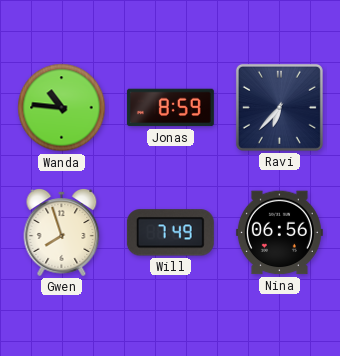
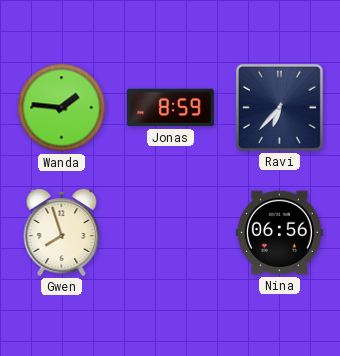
Wanda: 10:46 -> 1:46 (62, 108)
Will: 7:49 -> none (170, 233)
